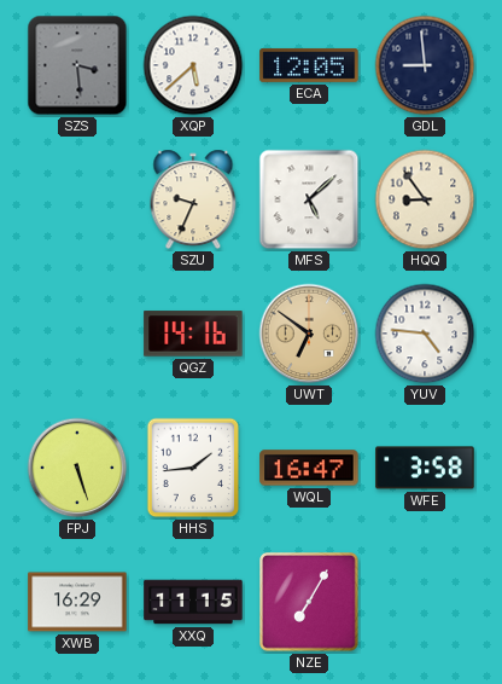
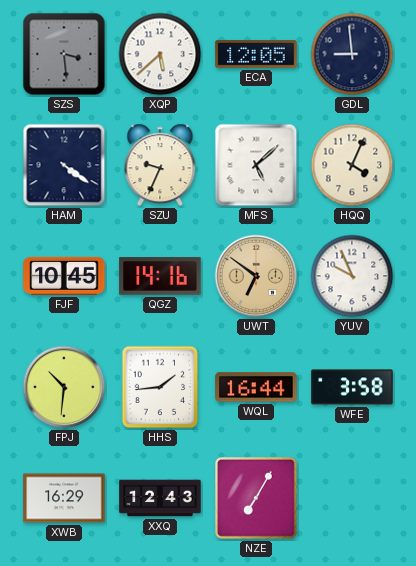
HAM: none -> 4:21 (64, 165)
HQQ: 8:54 -> 4:04 (352, 165)
FJF: none -> 10:45 (64, 276)
YUV: 4:46 -> 9:56 (352, 276)
FPJ: 5:27 -> 10:31 (64, 387)
WQL: 16:47 -> 16:44 (256, 387)
XXQ: 11:15 -> 12:43 (160, 498)
